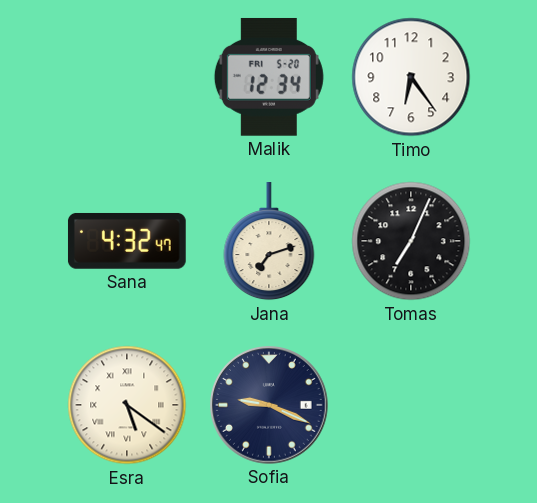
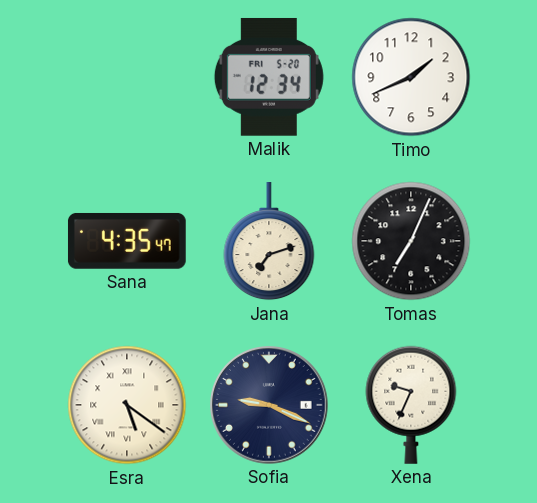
Timo: 6:24 -> 1:41 (411, 77)
Sana: 4:32 -> 4:35 (127, 241)
Xena: none -> 9:34 (411, 405)
